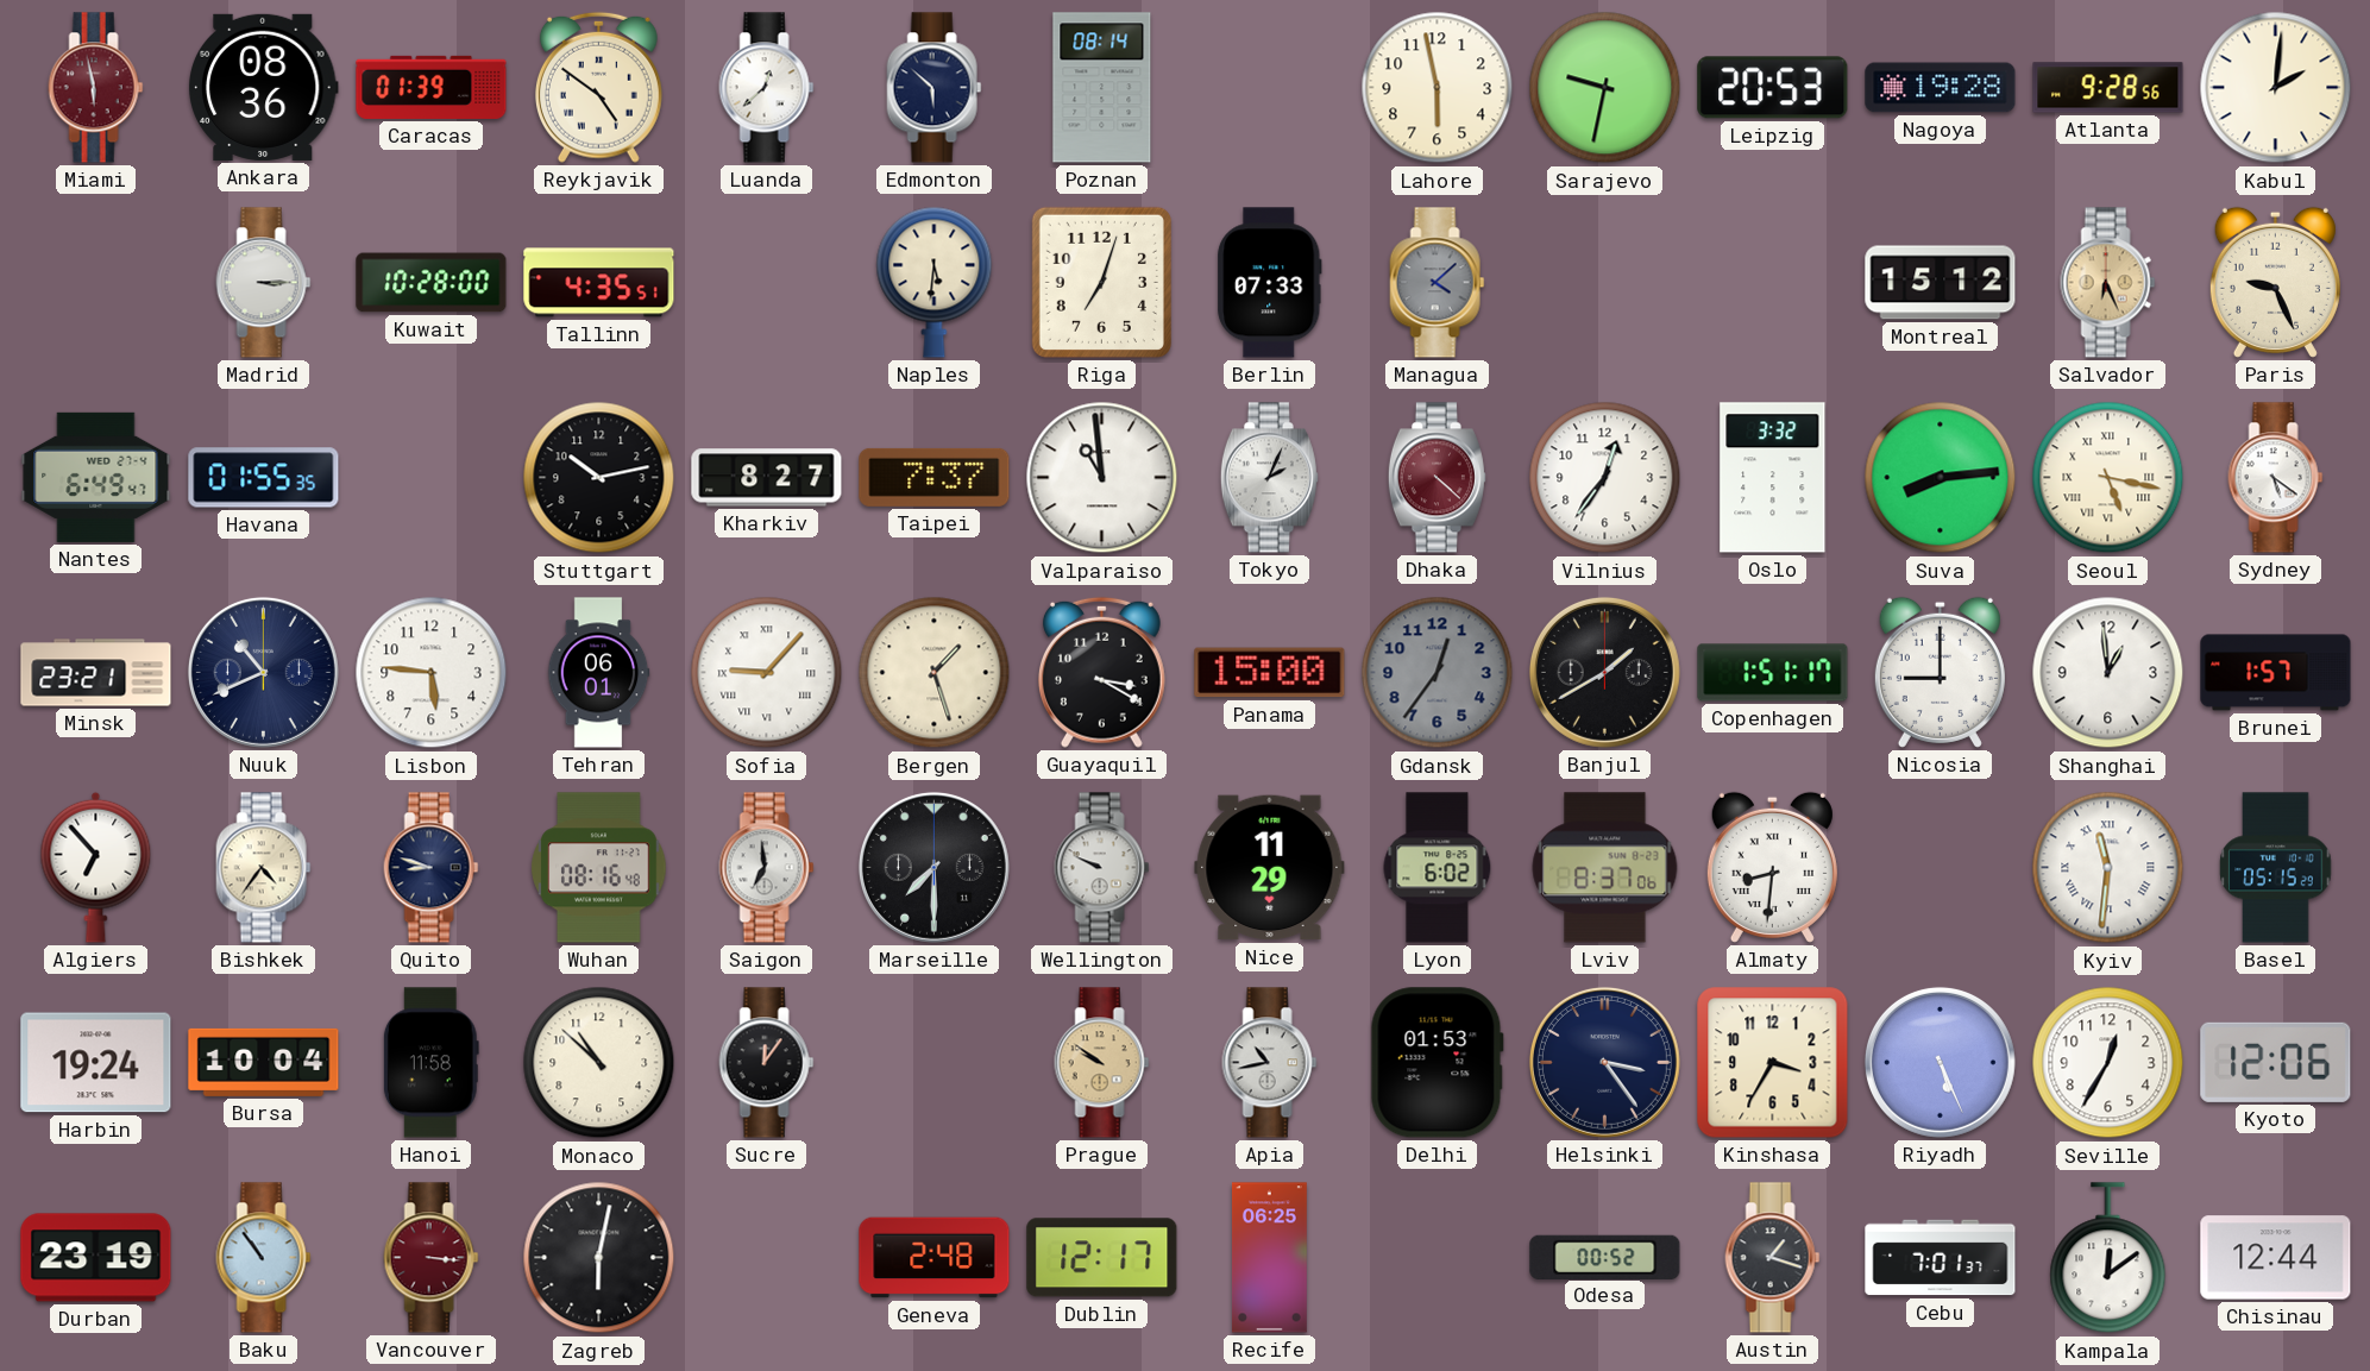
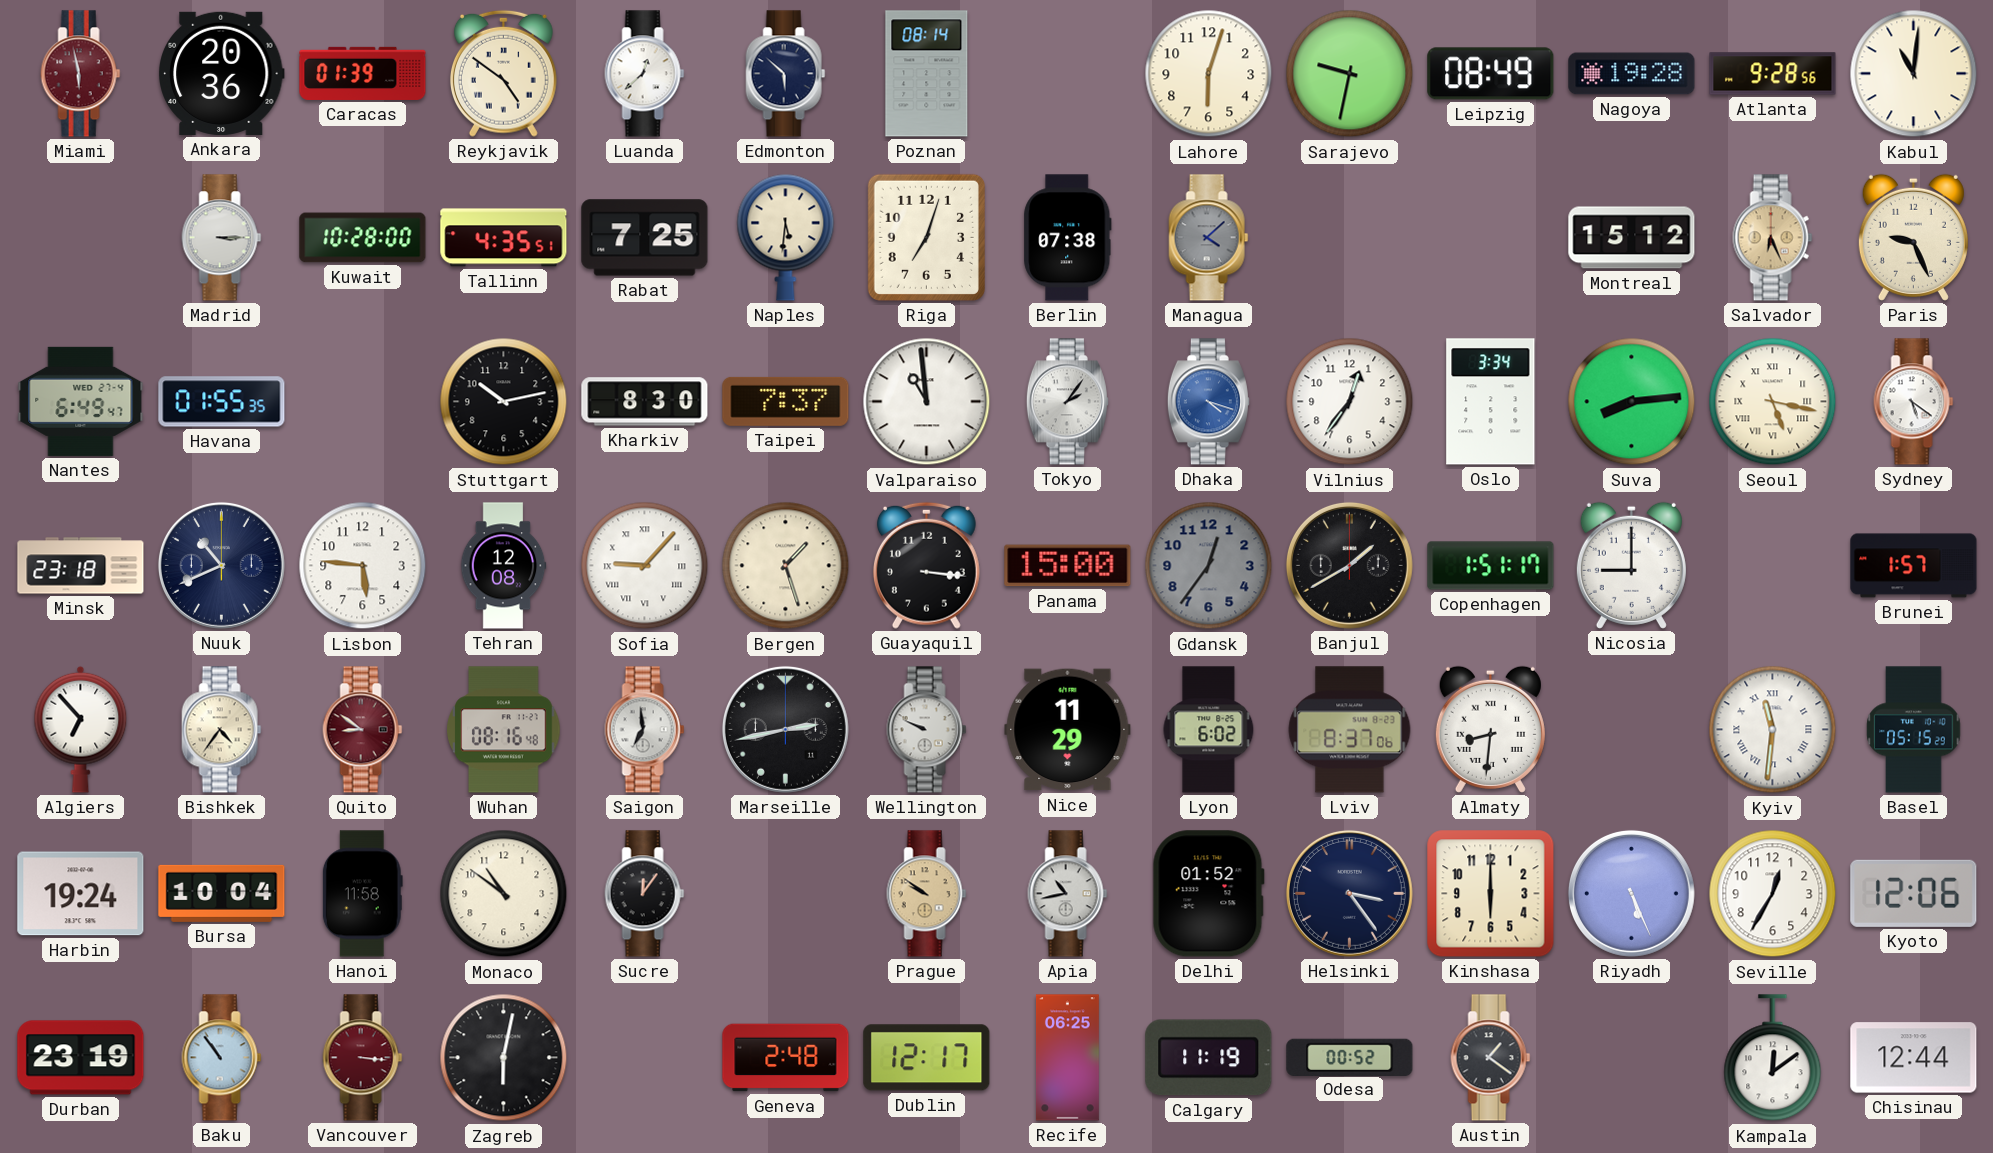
Ankara: 08:36 -> 20:36 (221, 73)
Lahore: 5:58 -> 6:03 (1209, 74)
Leipzig: 20:53 -> 08:49 (1491, 74)
Kabul: 2:01 -> 11:01 (1914, 74)
Rabat: none -> 7:25 (645, 238)
Berlin: 07:33 -> 07:38 (1068, 238)
Kharkiv: 8:27 -> 8:30 (645, 402)
Tokyo: 2:04 -> 2:06 (1067, 402)
Dhaka: 4:22 -> 4:18 (1208, 402)
Dhaka dial: burgundy -> blue (1208, 402)
Oslo: 3:32 -> 3:34 (1491, 402)
Minsk: 23:21 -> 23:18 (81, 566)
Tehran: 06:01 -> 12:08 (503, 566)
Guayaquil: 3:20 -> 3:16 (926, 565)
Shanghai: 12:59 -> none (2108, 673)
Quito: 8:48 -> 8:51 (363, 730)
Quito dial: navy -> burgundy (363, 730)
Marseille: 7:30 -> 2:43 (785, 729)
Monaco: 10:52 -> 10:51 (504, 894)
Delhi: 01:53 -> 01:52 (1208, 894)
Kinshasa: 3:35 -> 6:00 (1491, 894)
Calgary: none -> 11:19 (1209, 1058)
Austin: 1:18 -> 1:21 (1491, 1058)
Cebu: 7:01 -> none (1941, 1258)
